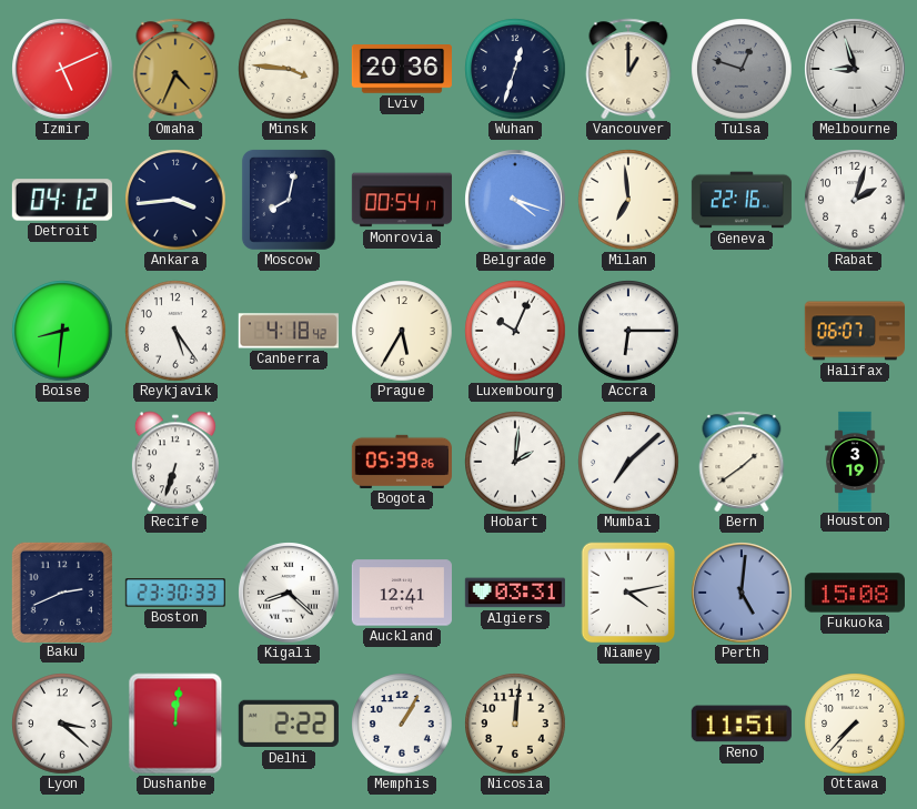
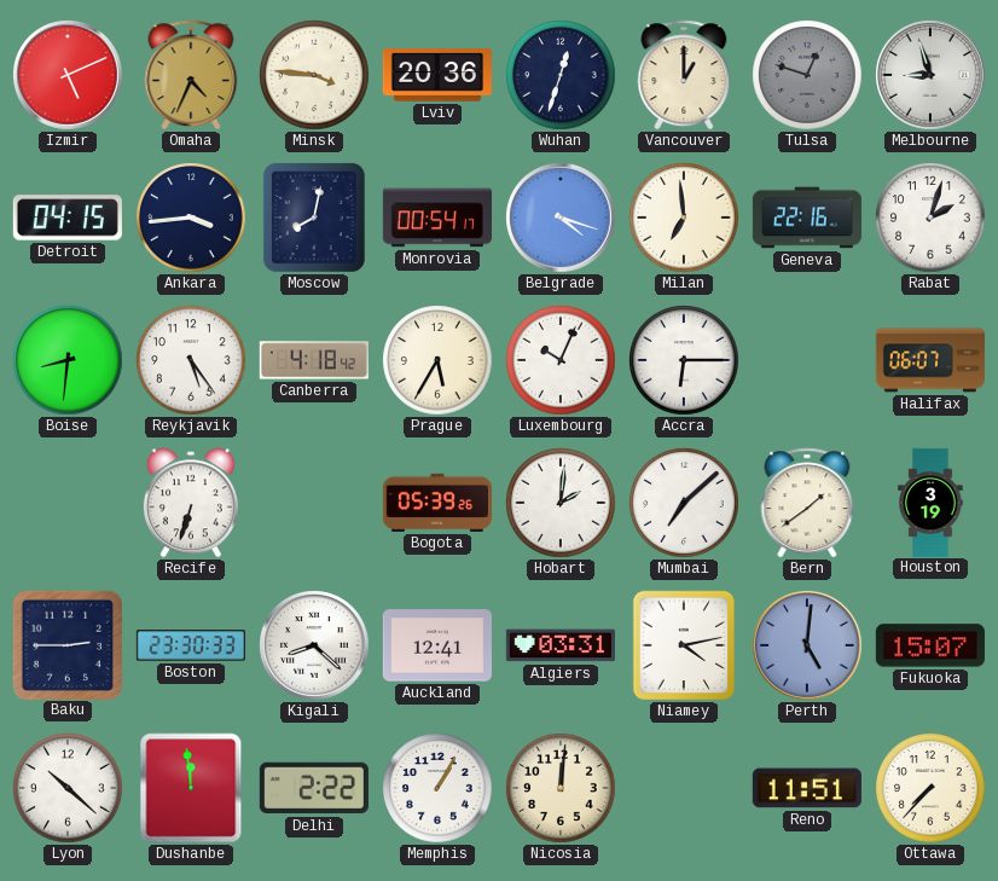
Detroit: 04:12 -> 04:15 (68, 218)
Baku: 2:41 -> 2:45 (66, 644)
Fukuoka: 15:08 -> 15:07 (930, 645)
Lyon: 3:22 -> 10:22 (68, 788)
Dushanbe: 12:01 -> 11:59 (191, 788)
